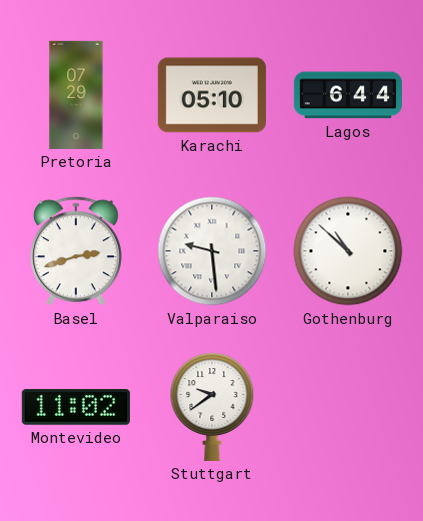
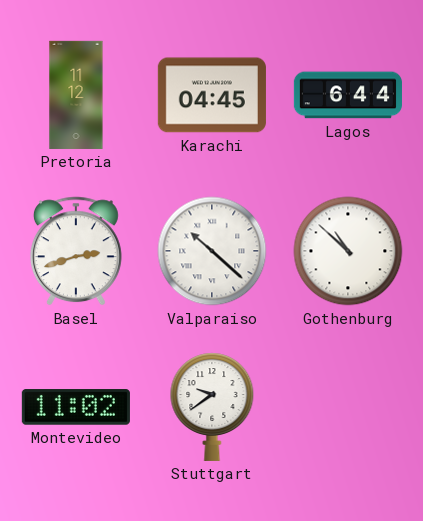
Pretoria: 07:29 -> 11:12 (76, 95)
Karachi: 05:10 -> 04:45 (212, 95)
Valparaiso: 9:29 -> 10:22 (212, 251)
